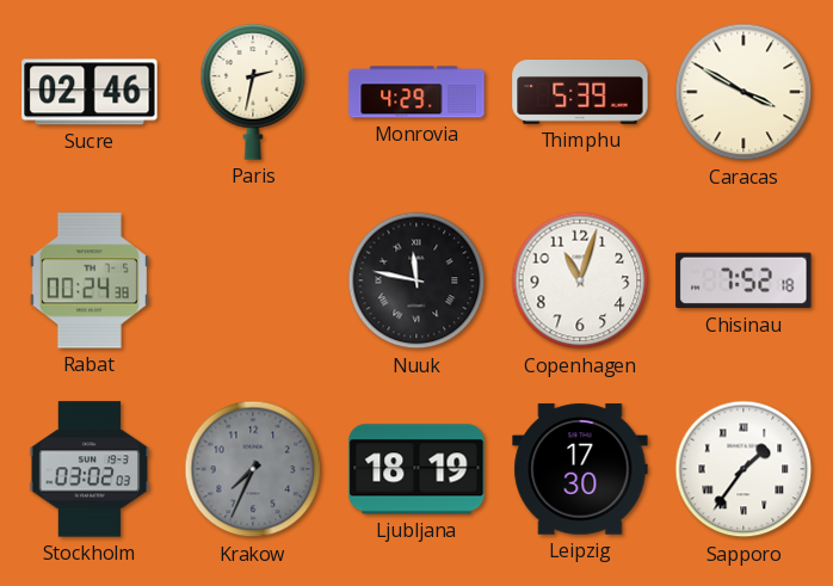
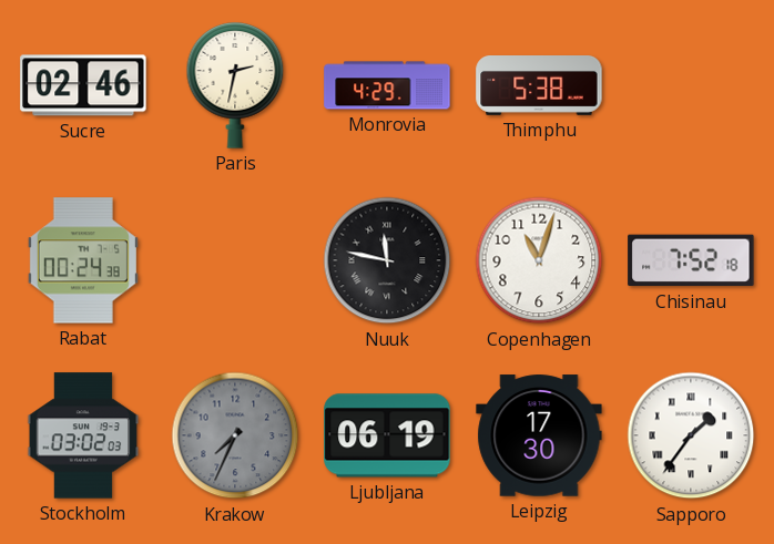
Thimphu: 5:39 -> 5:38 (539, 86)
Caracas: 3:50 -> none (743, 92)
Ljubljana: 18:19 -> 06:19 (387, 435)
